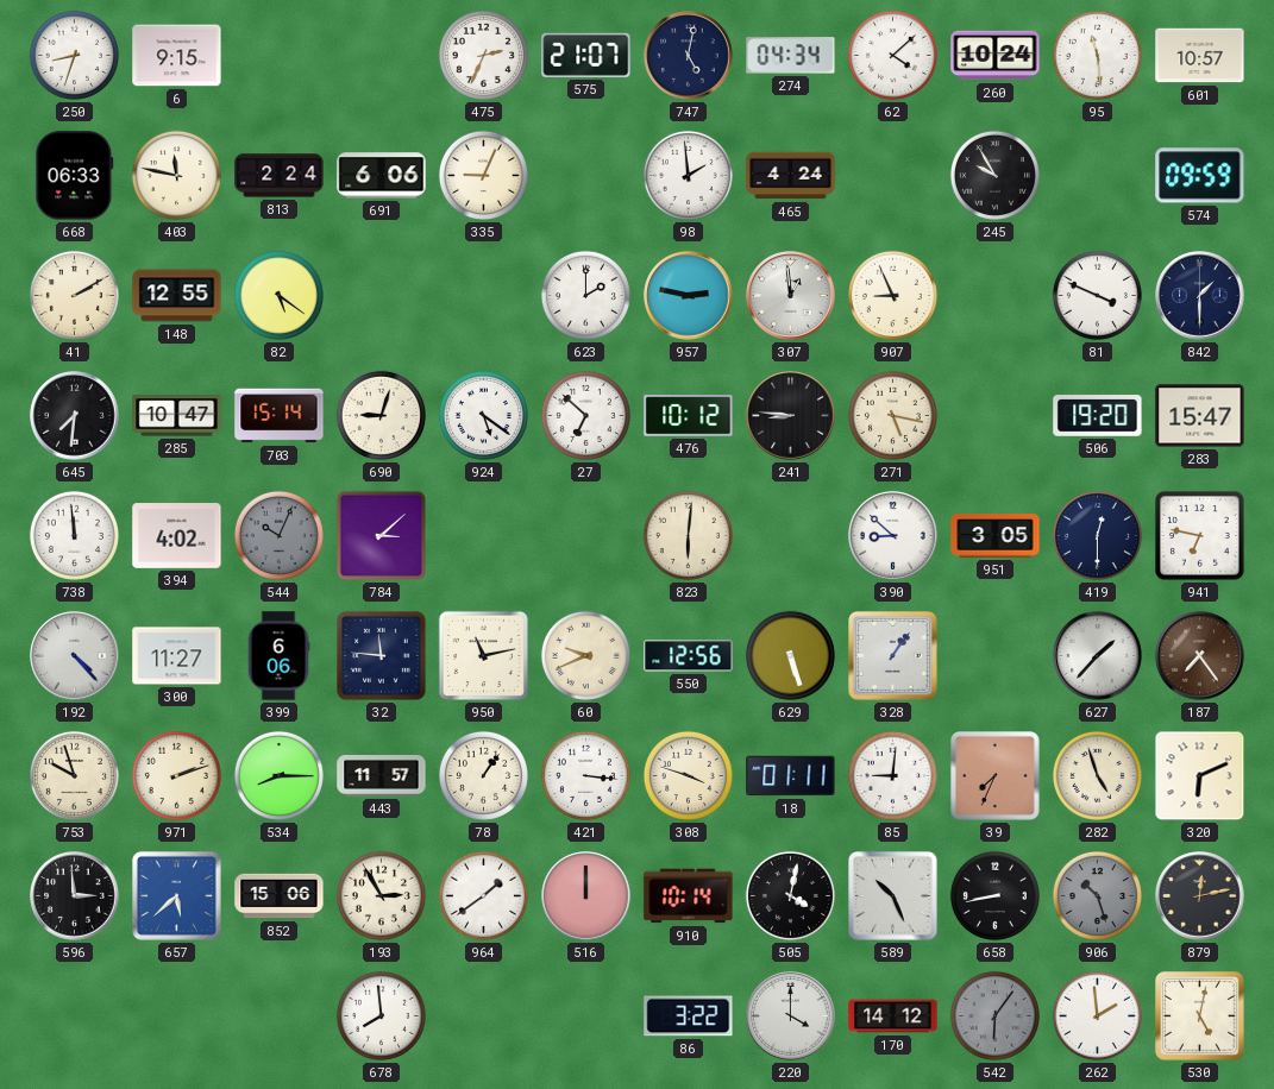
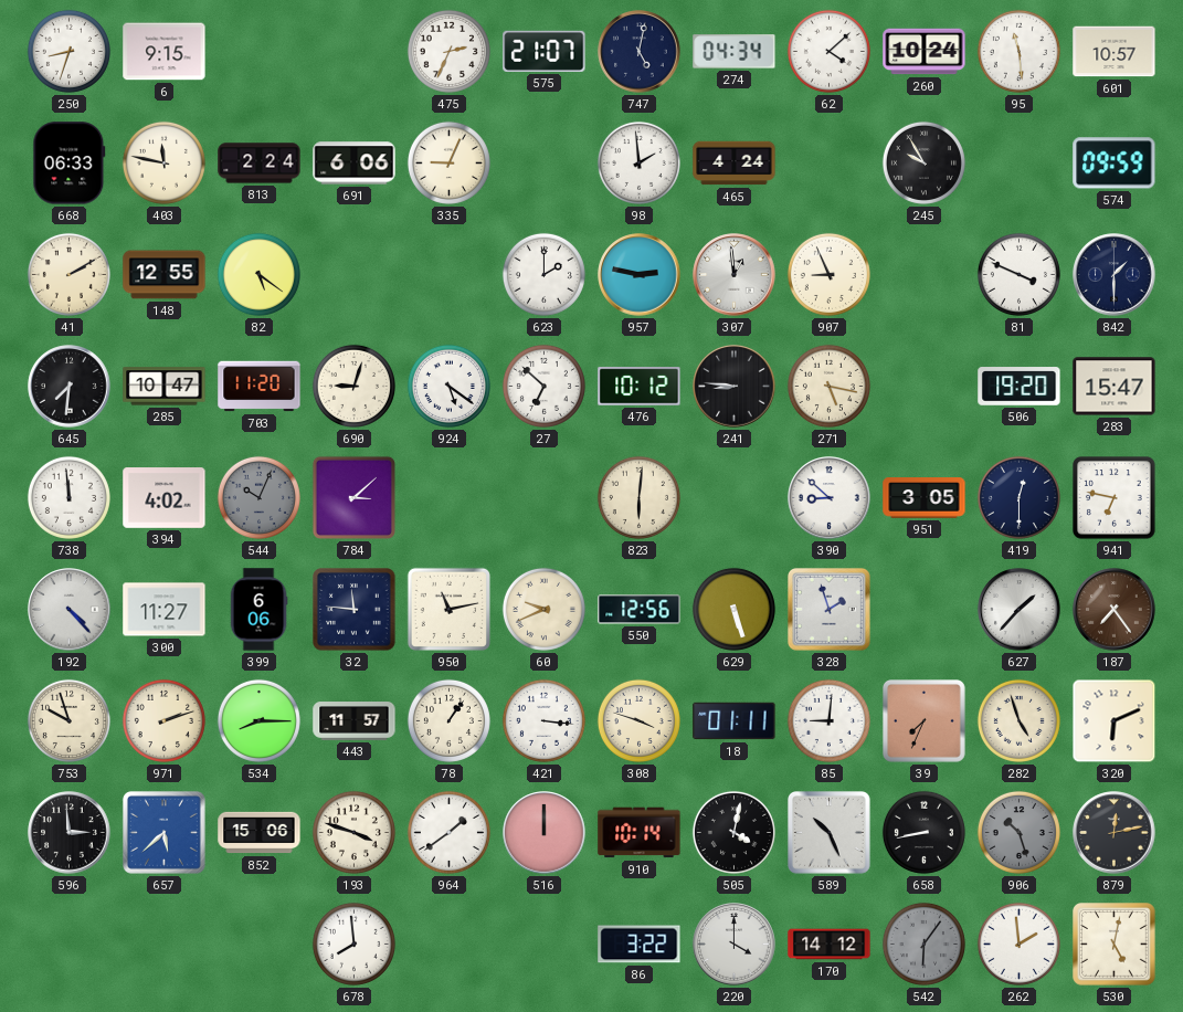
703: 15:14 -> 11:20 (260, 387)
328: 1:06 -> 1:57 (830, 610)
193: 2:55 -> 3:48 (353, 832)
